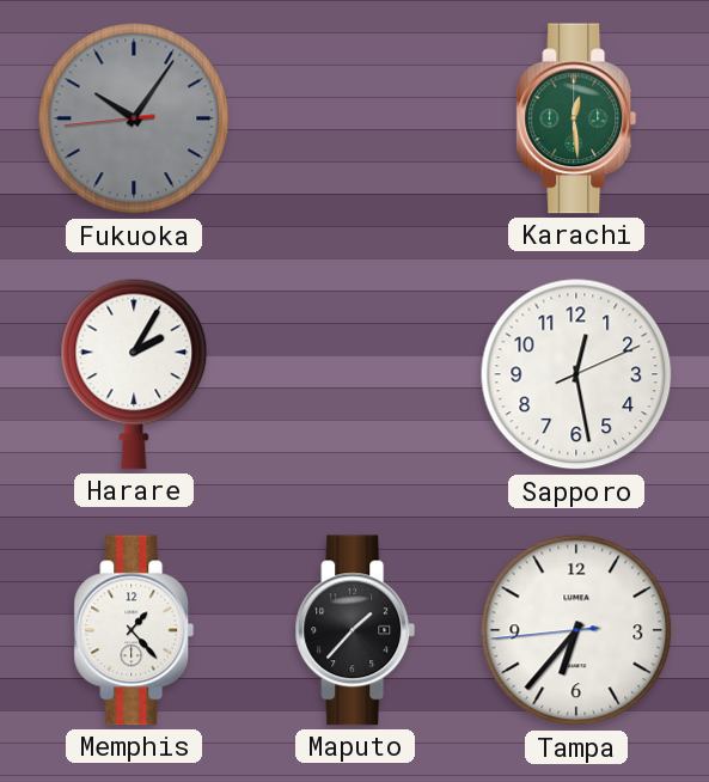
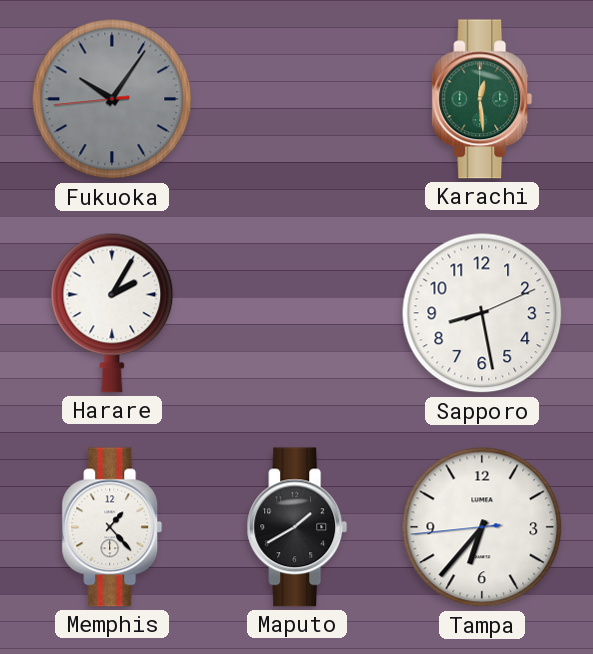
Sapporo: 12:28 -> 8:28 (482, 313)
Maputo: 1:37 -> 1:40 (297, 527)
